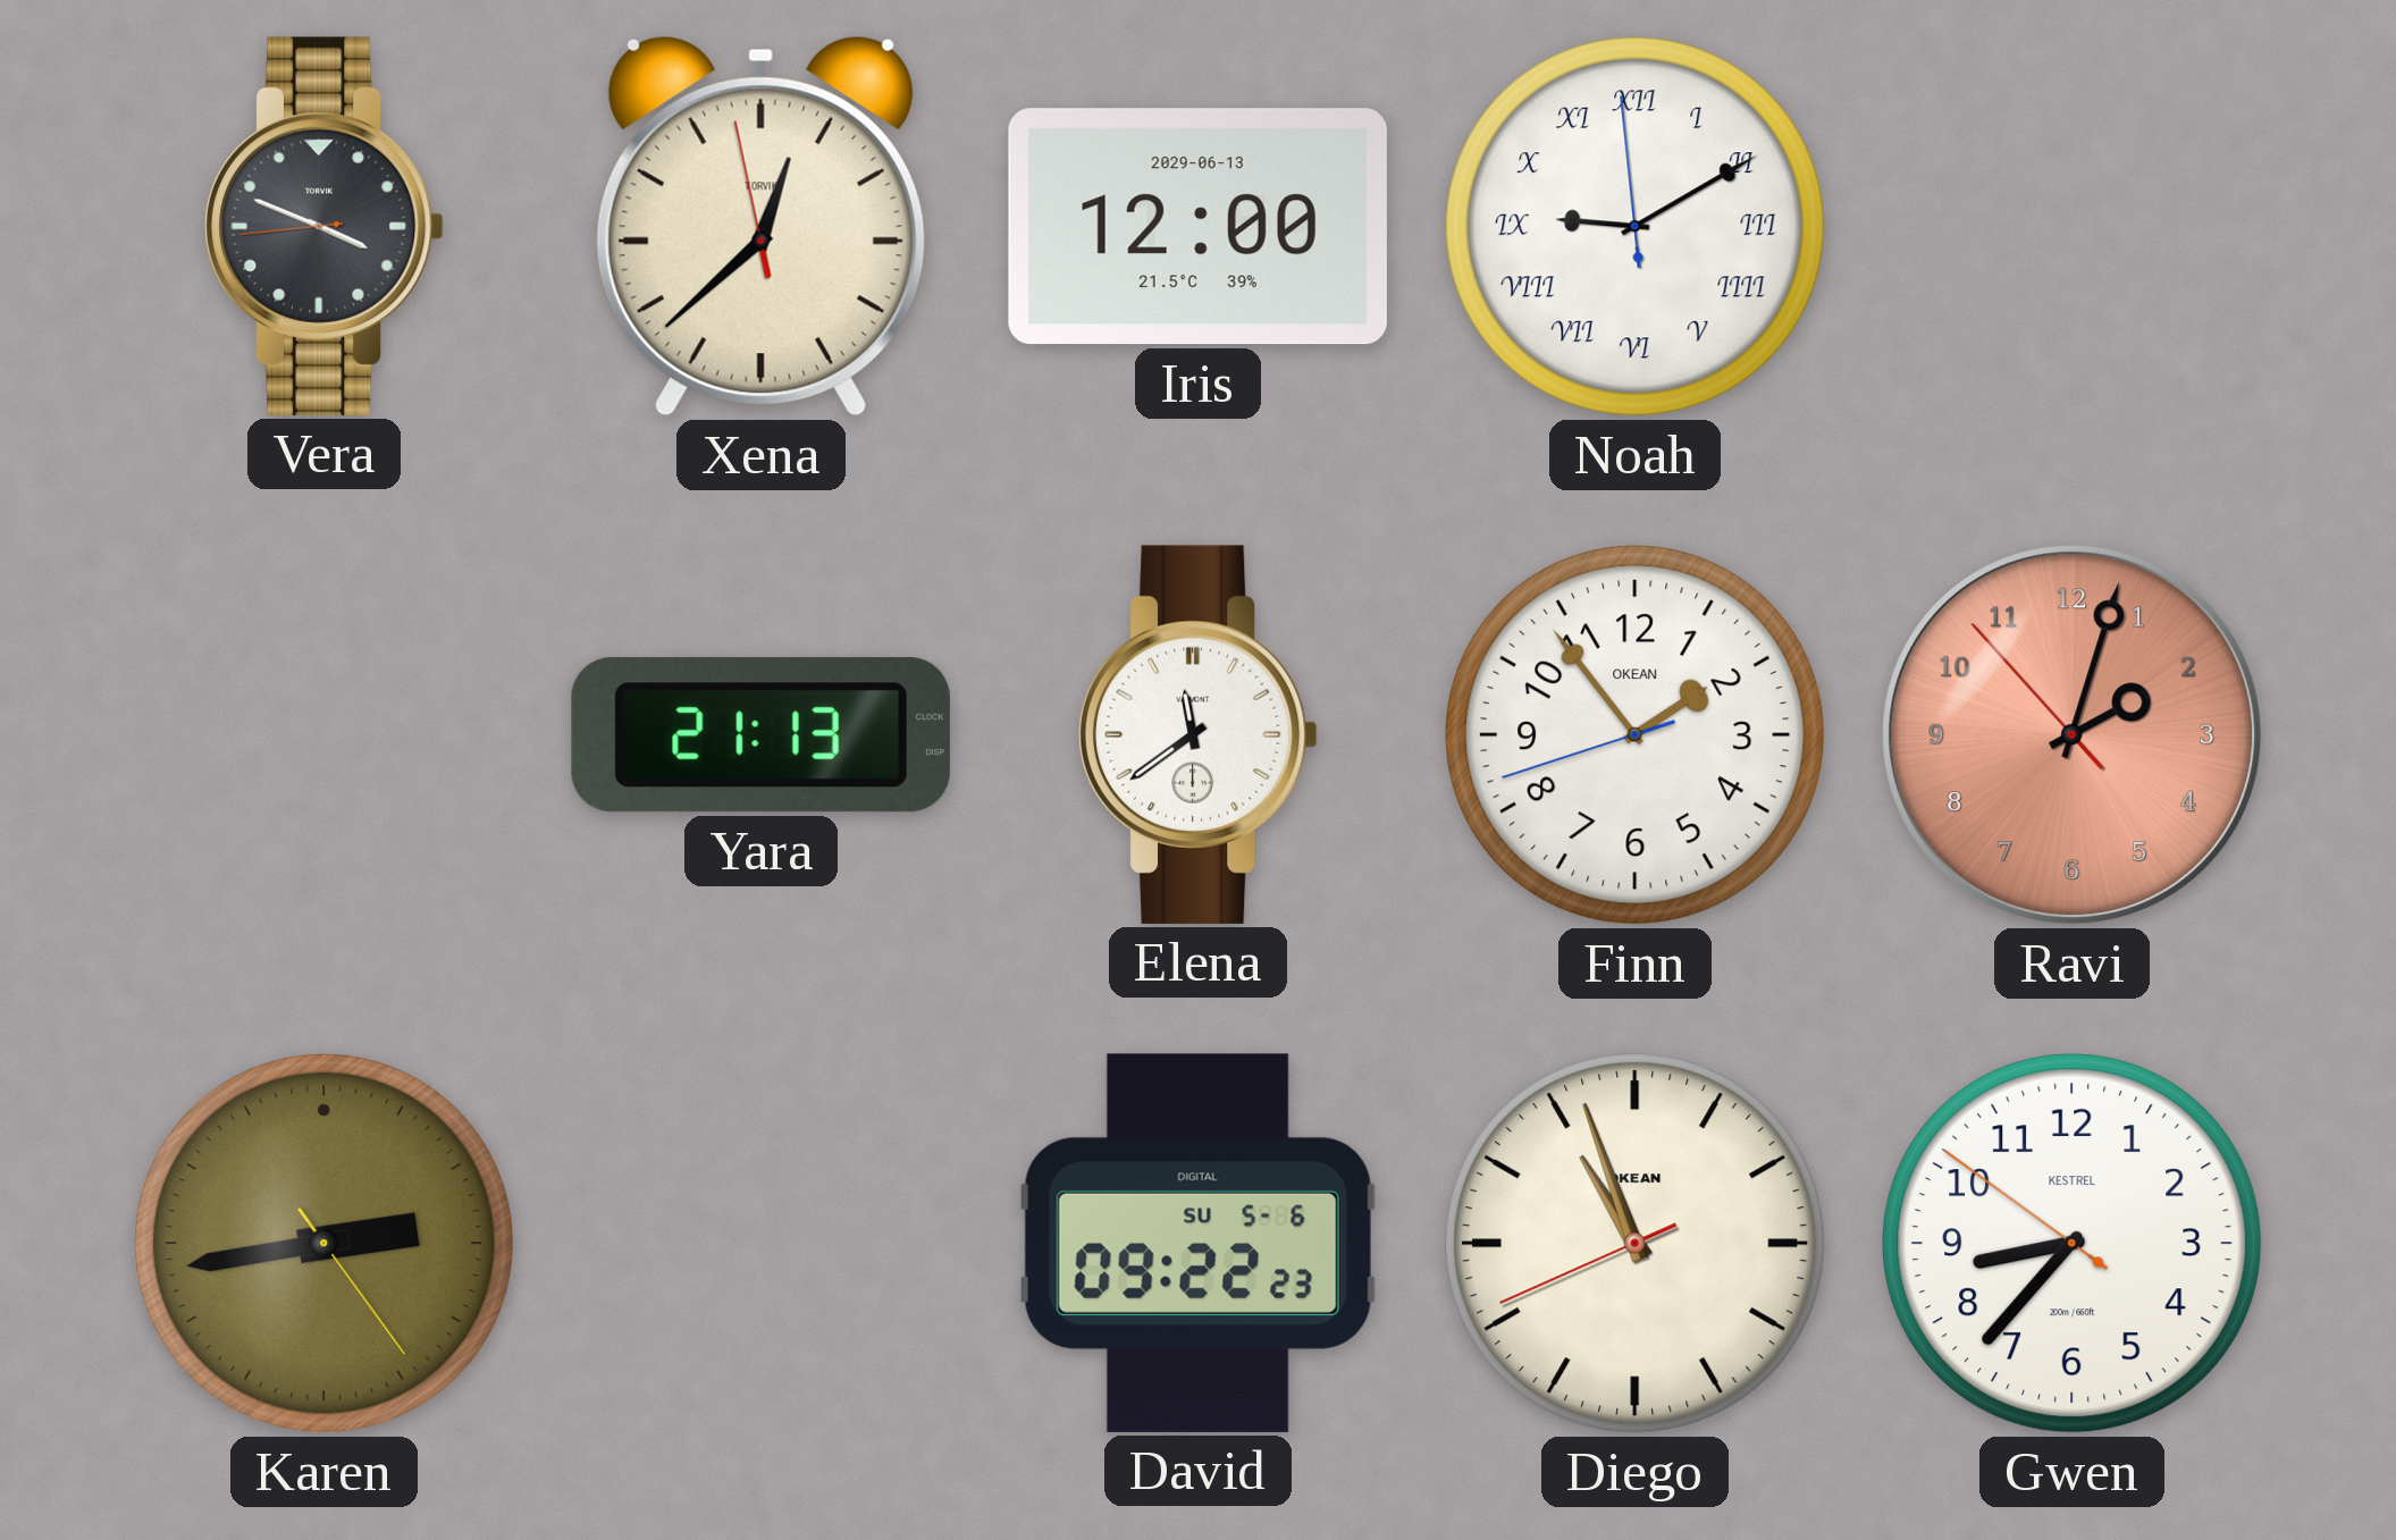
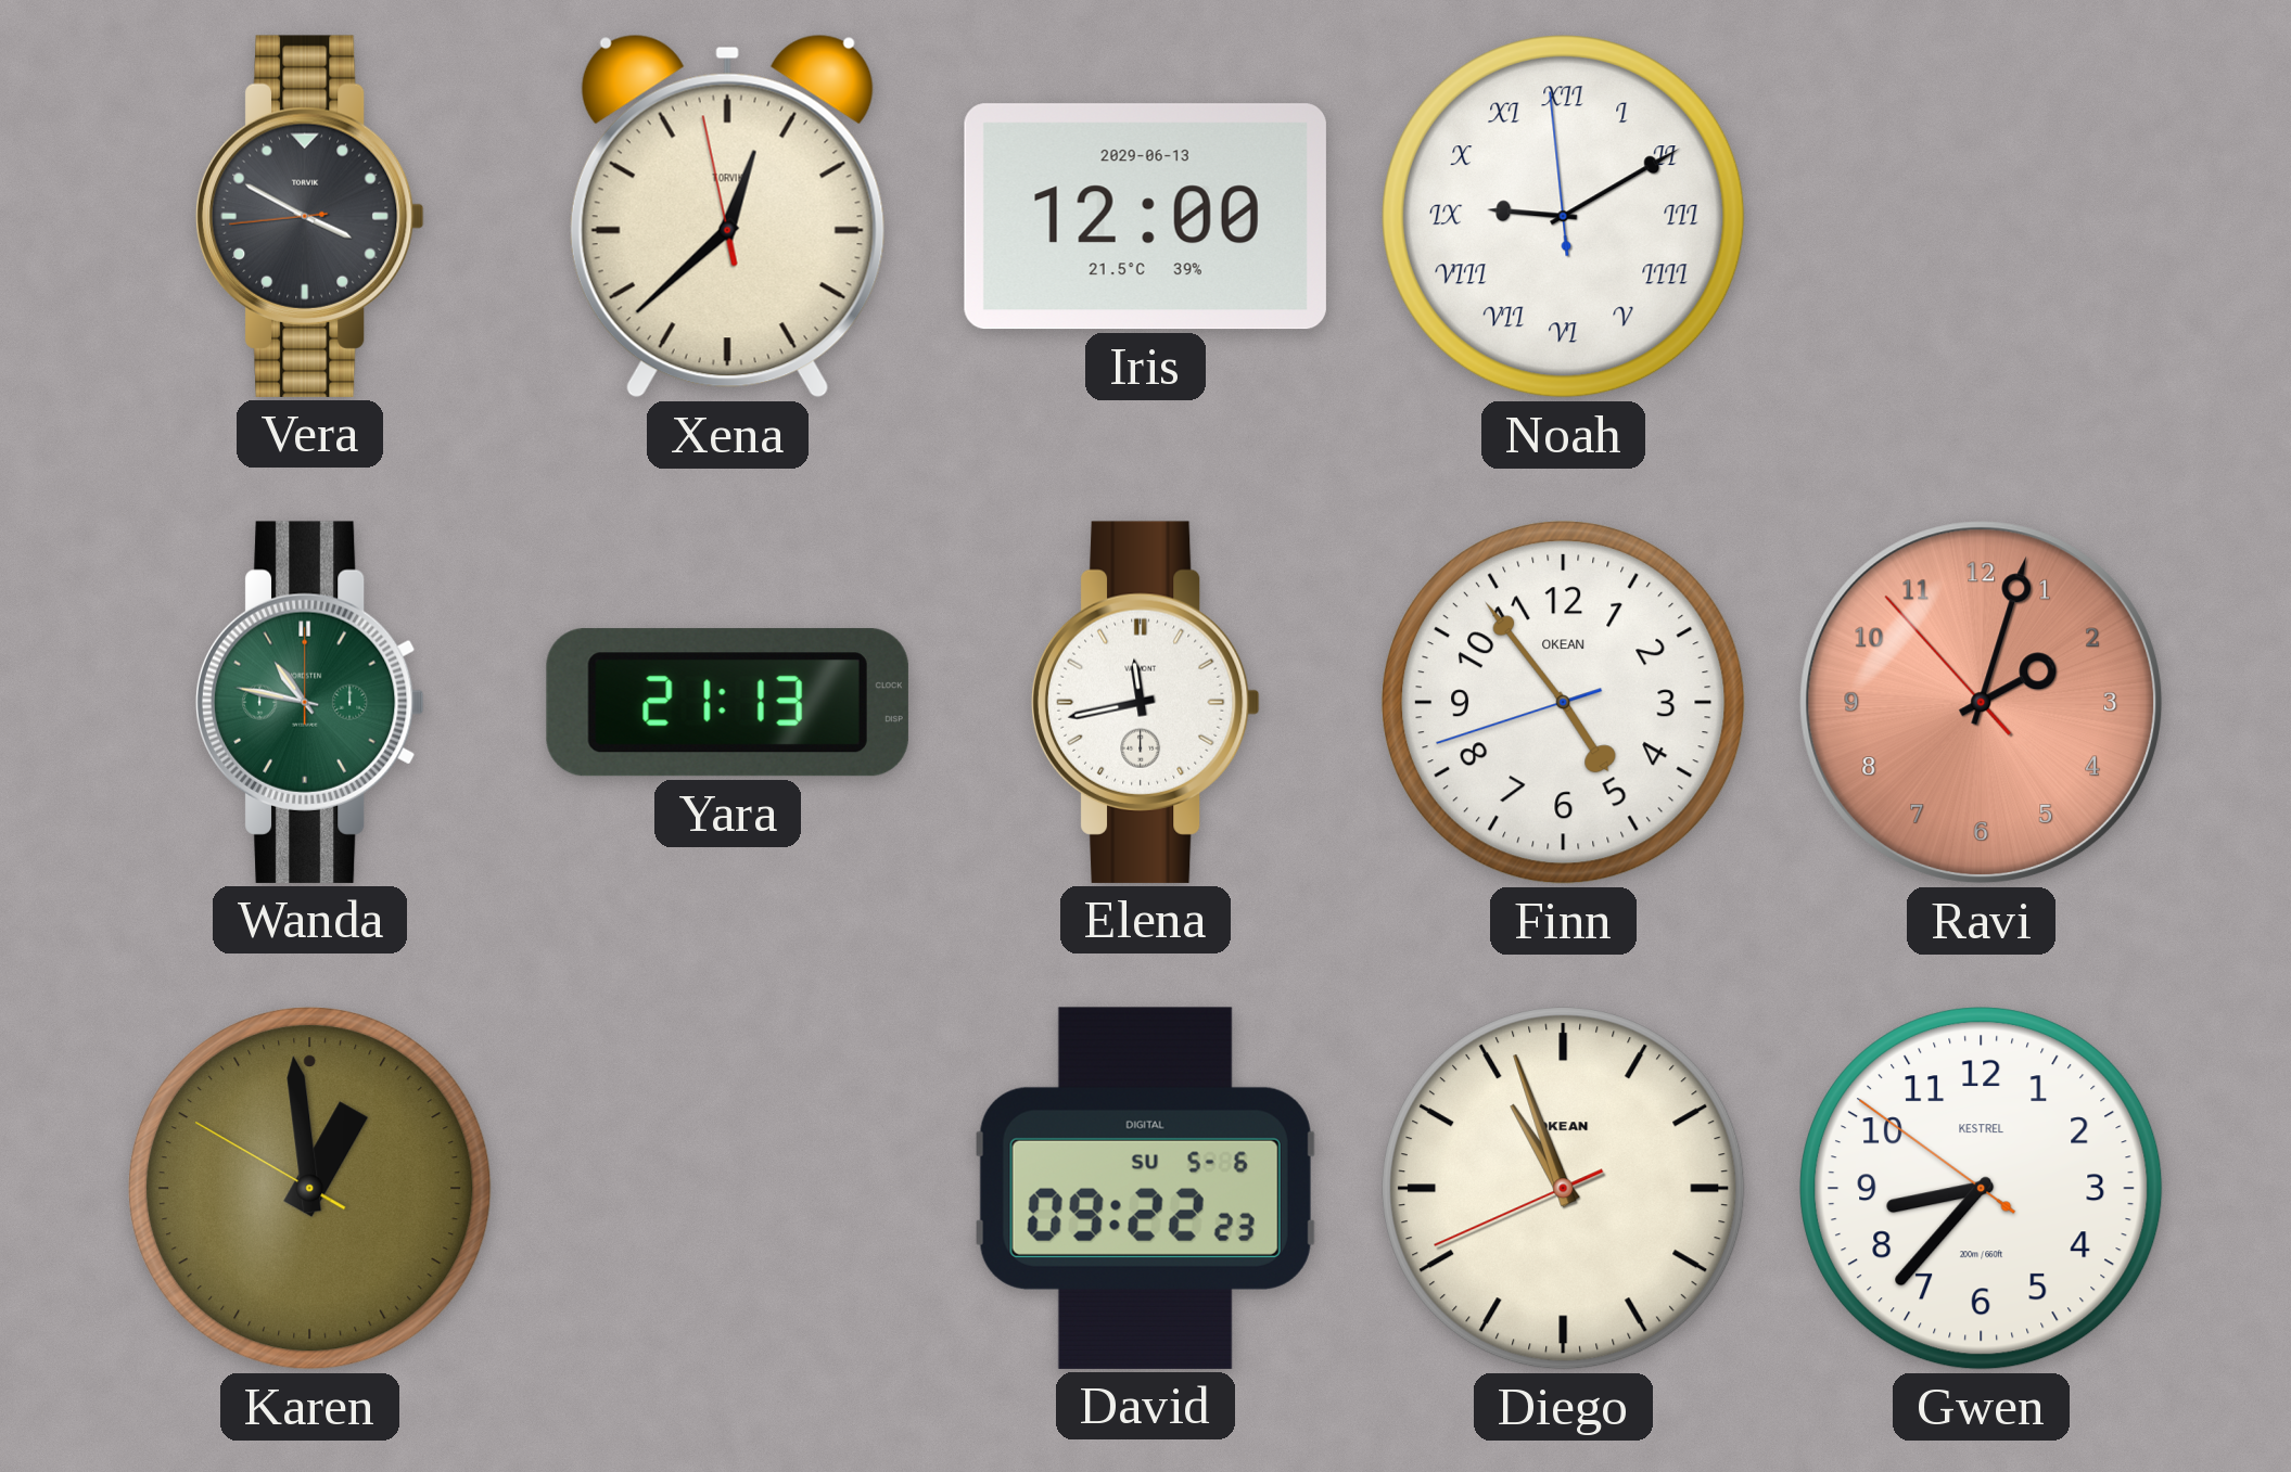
Vera: 3:48 -> 3:49 (309, 216)
Wanda: none -> 10:47 (309, 702)
Elena: 11:39 -> 11:43 (1145, 702)
Finn: 1:53 -> 4:53 (1564, 703)
Karen: 2:43 -> 12:58 (310, 1189)
